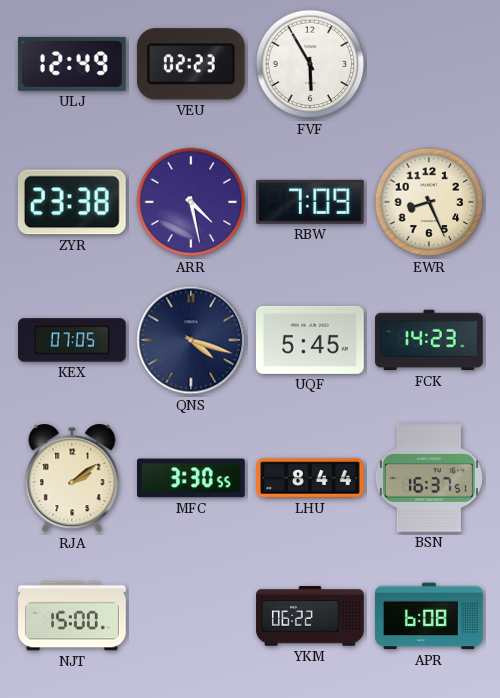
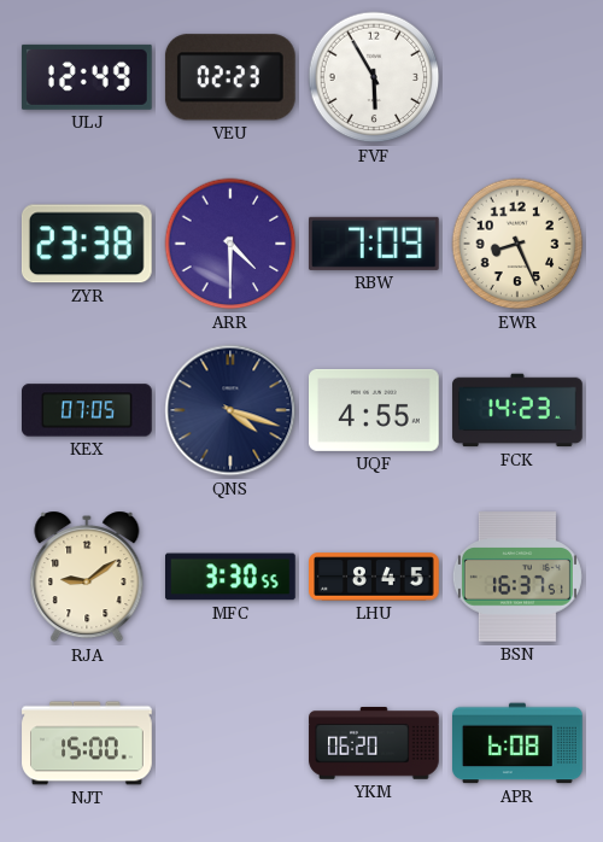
ARR: 4:28 -> 4:30 (230, 244)
UQF: 5:45 -> 4:55 (375, 410)
RJA: 2:09 -> 9:09 (87, 577)
LHU: 8:44 -> 8:45 (374, 577)
YKM: 06:22 -> 06:20 (374, 744)
